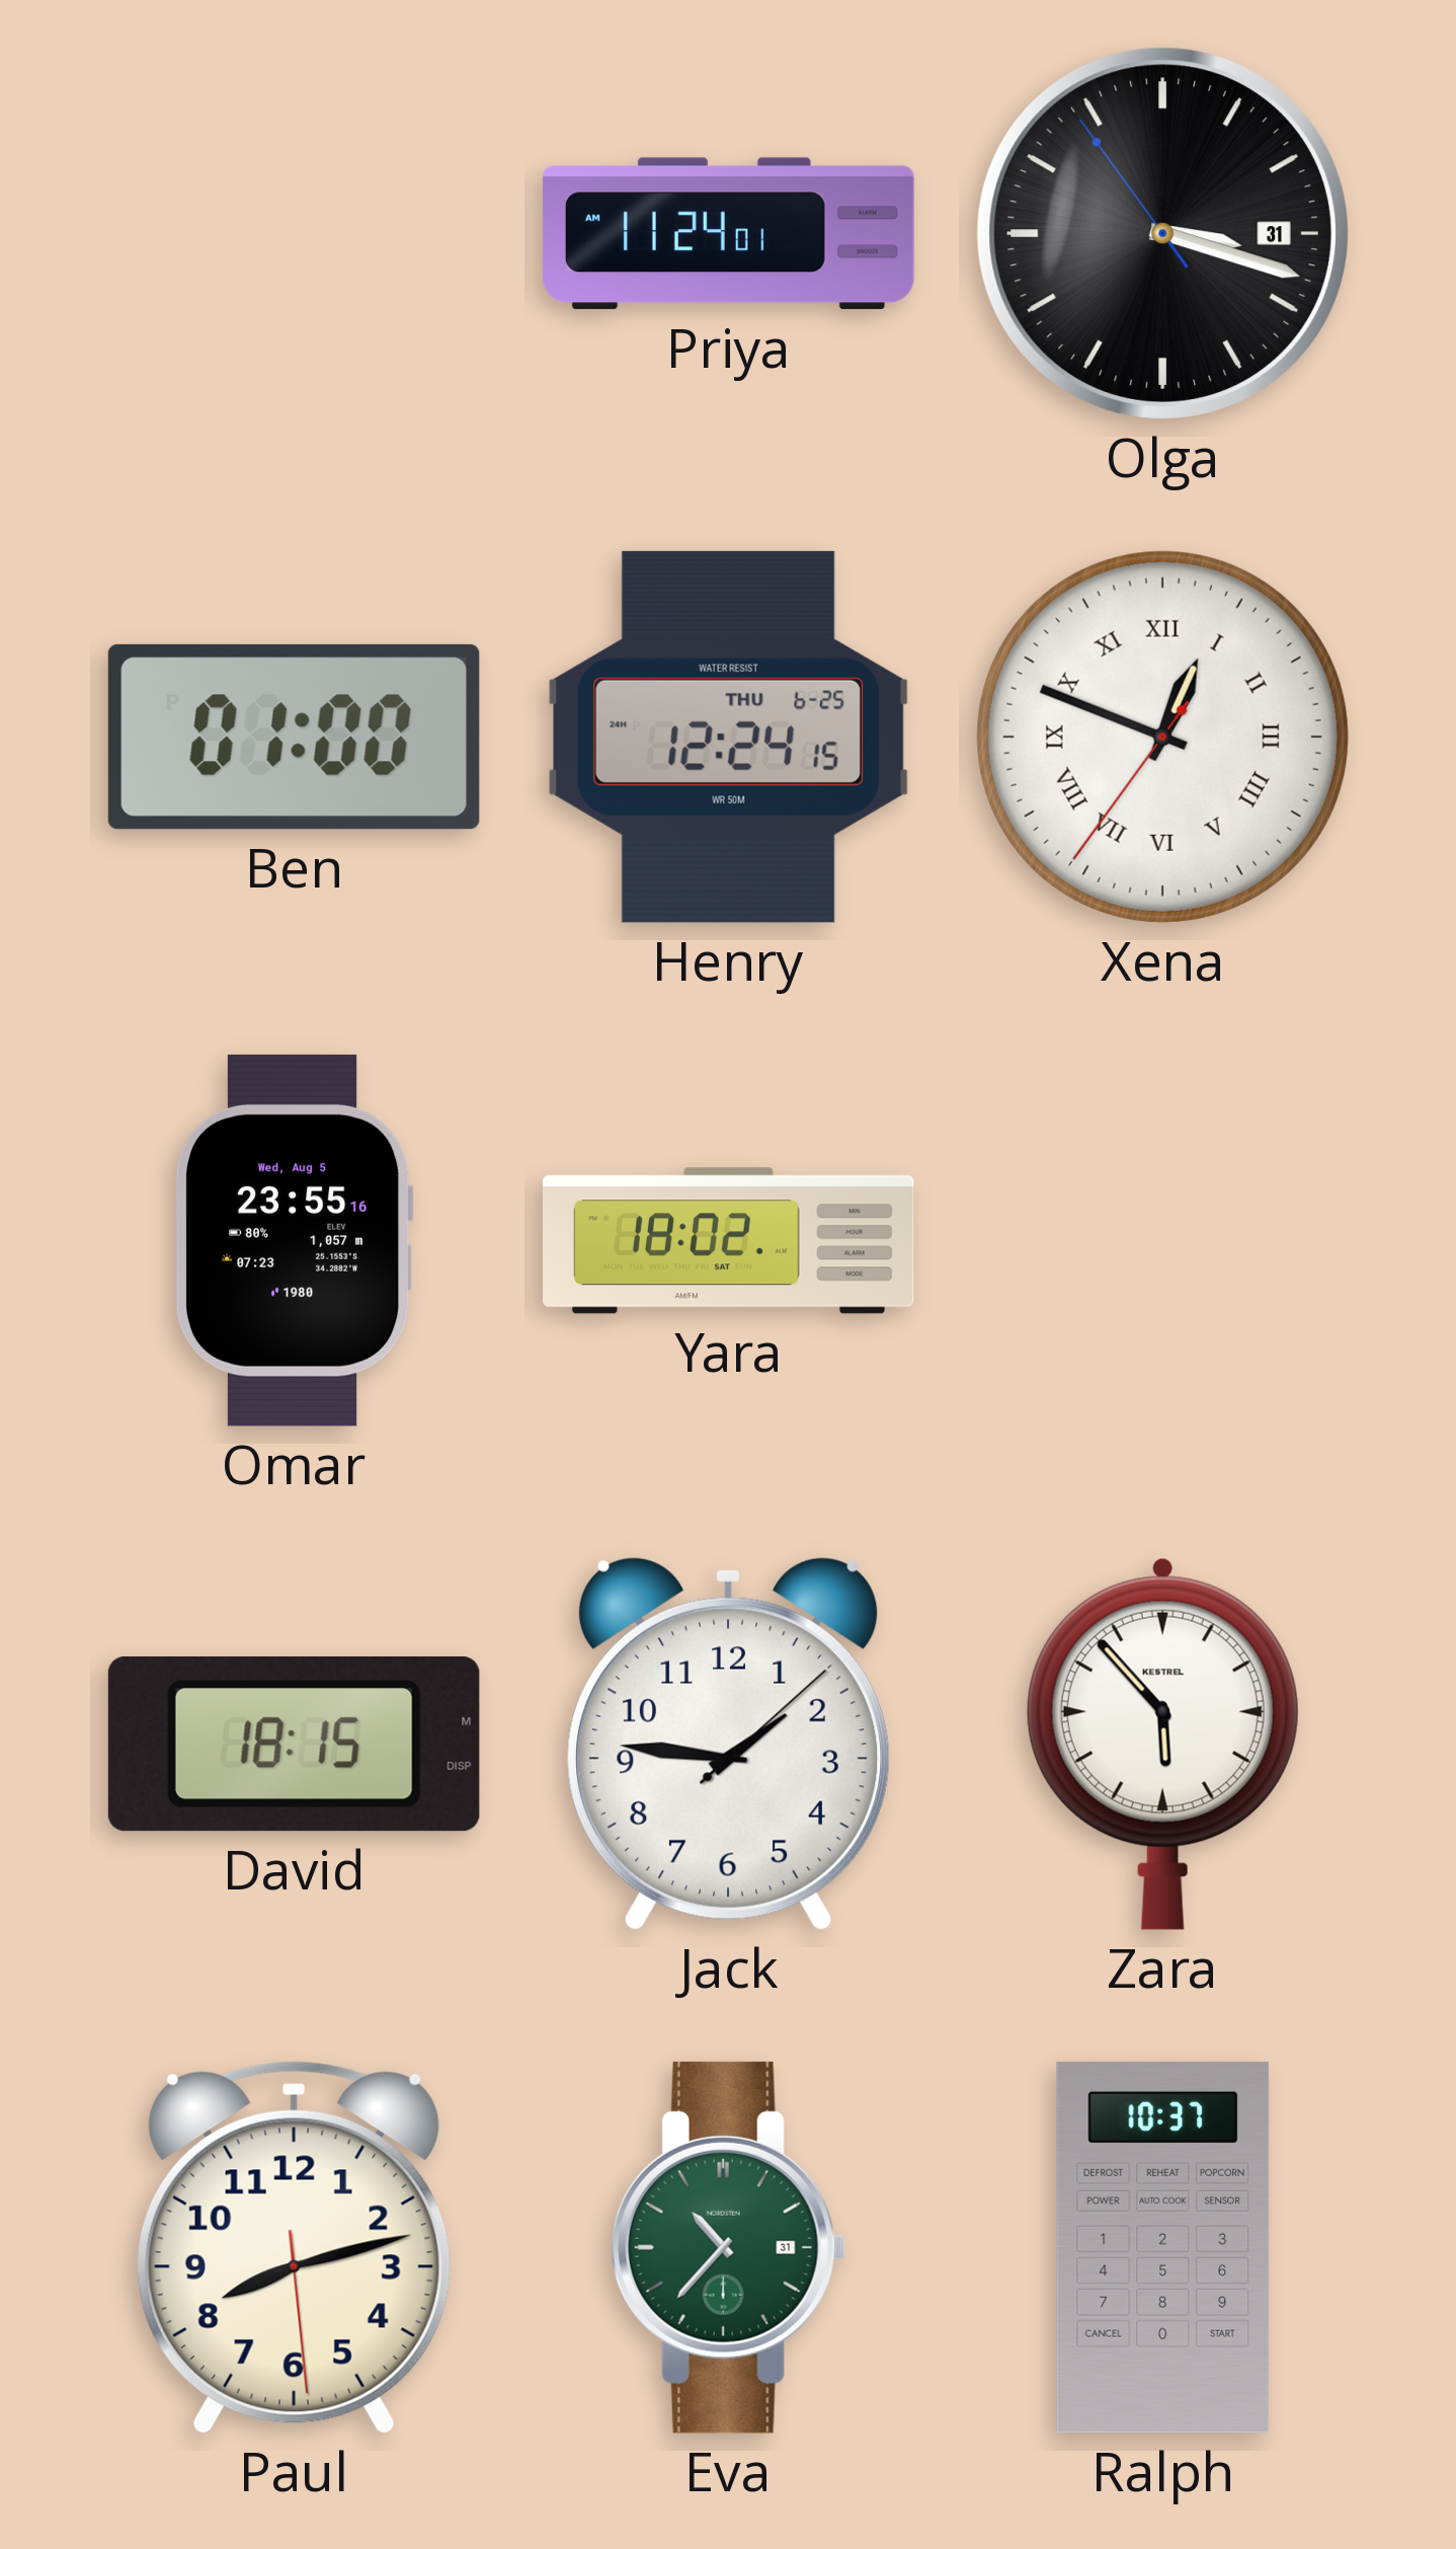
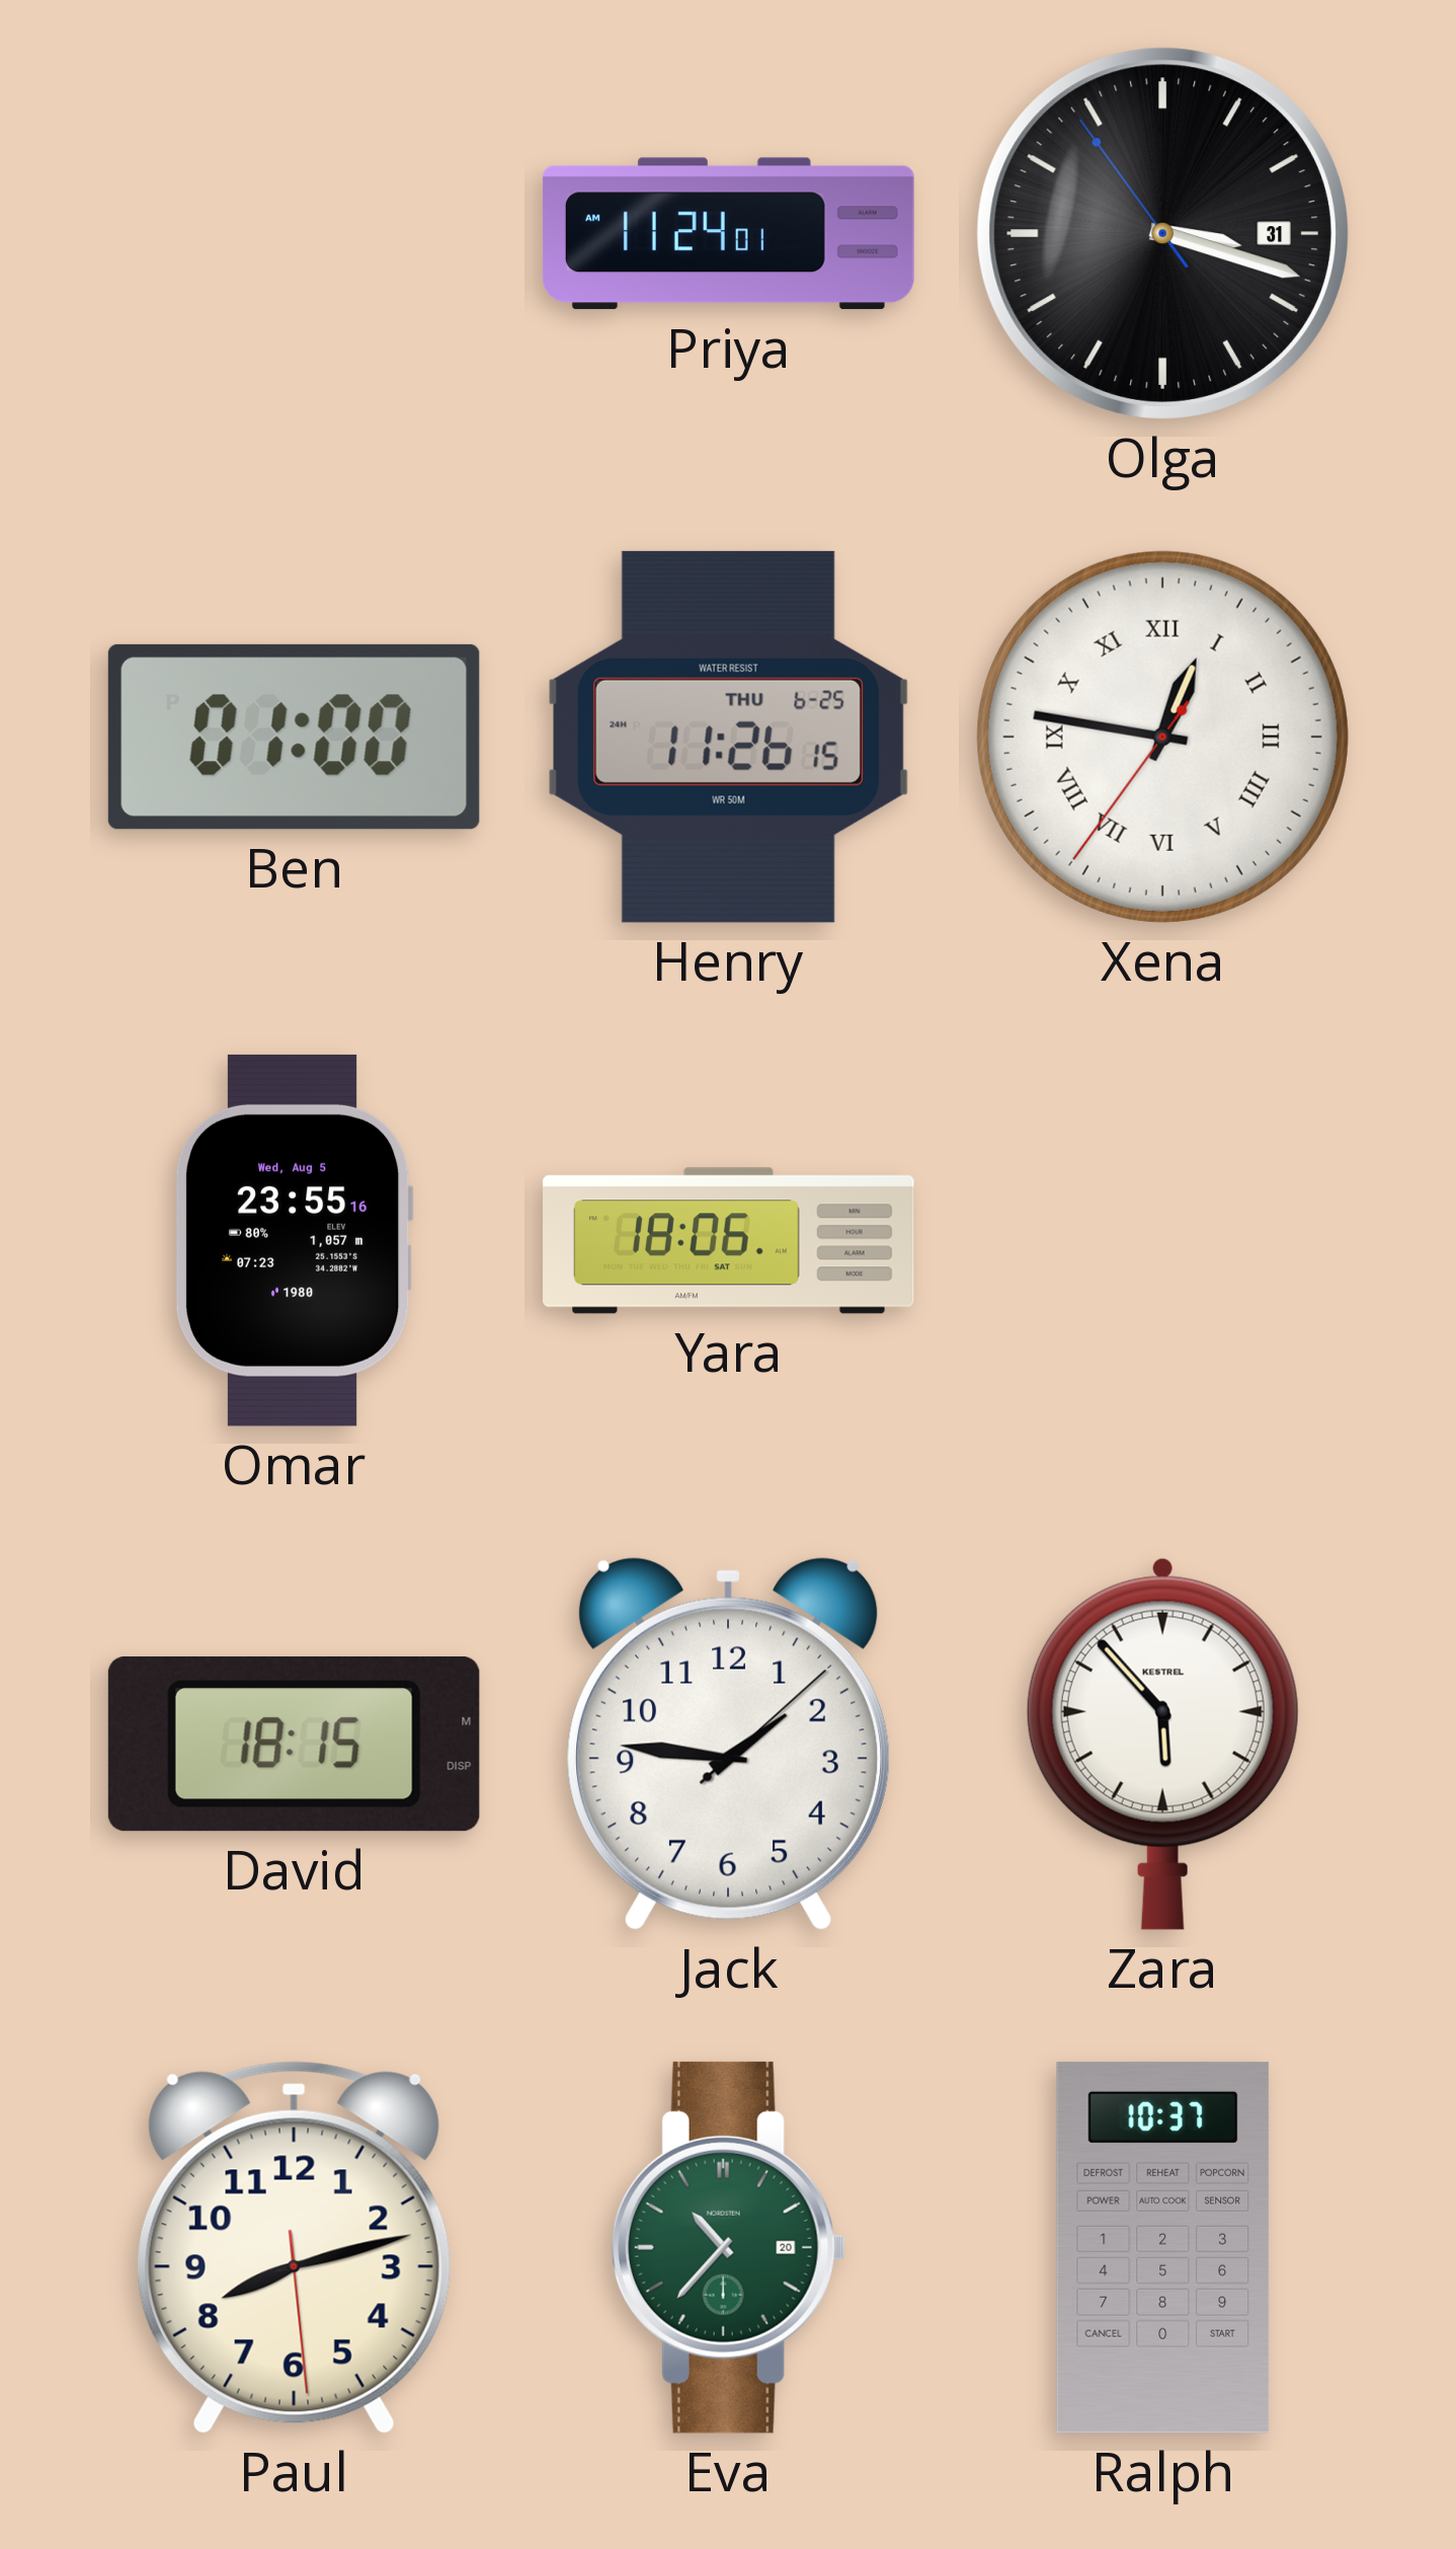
Henry: 12:24 -> 11:26 (728, 737)
Xena: 12:48 -> 12:46 (1162, 737)
Yara: 18:02 -> 18:06 (729, 1241)
Eva date: 31 -> 20 (728, 2247)
